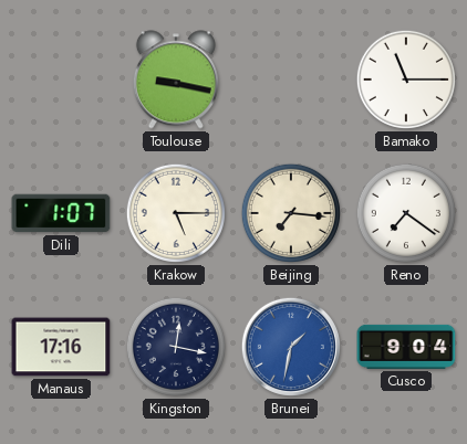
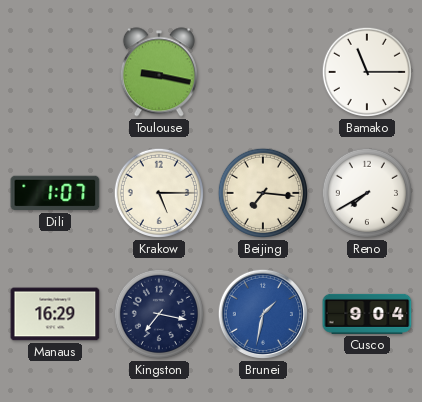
Reno: 7:21 -> 7:40 (367, 193)
Manaus: 17:16 -> 16:29 (55, 314)
Kingston: 12:17 -> 7:17 (159, 314)
